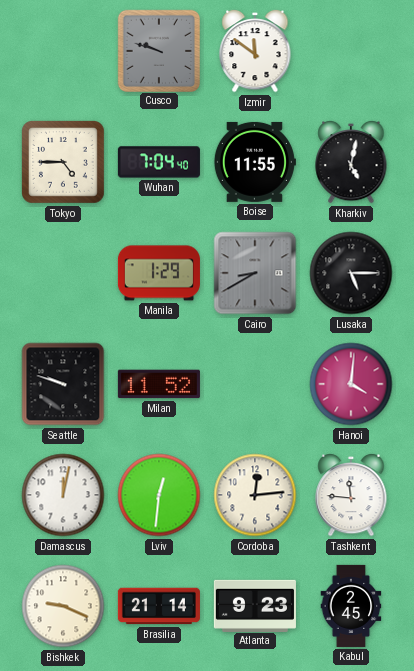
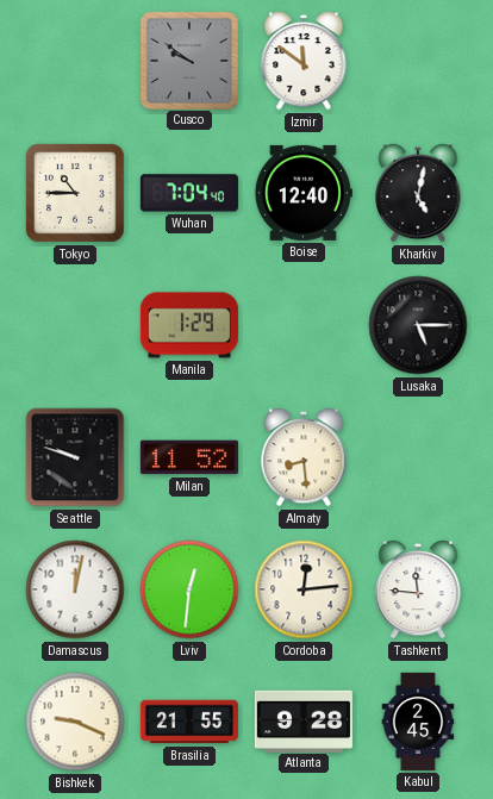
Cusco: 9:48 -> 9:51 (188, 60)
Tokyo: 4:45 -> 10:45 (76, 194)
Boise: 11:55 -> 12:40 (302, 193)
Cairo: 8:40 -> none (255, 273)
Almaty: none -> 8:29 (304, 457)
Hanoi: 4:01 -> none (351, 384)
Brasilia: 21:14 -> 21:55 (189, 722)
Atlanta: 9:23 -> 9:28 (304, 720)
